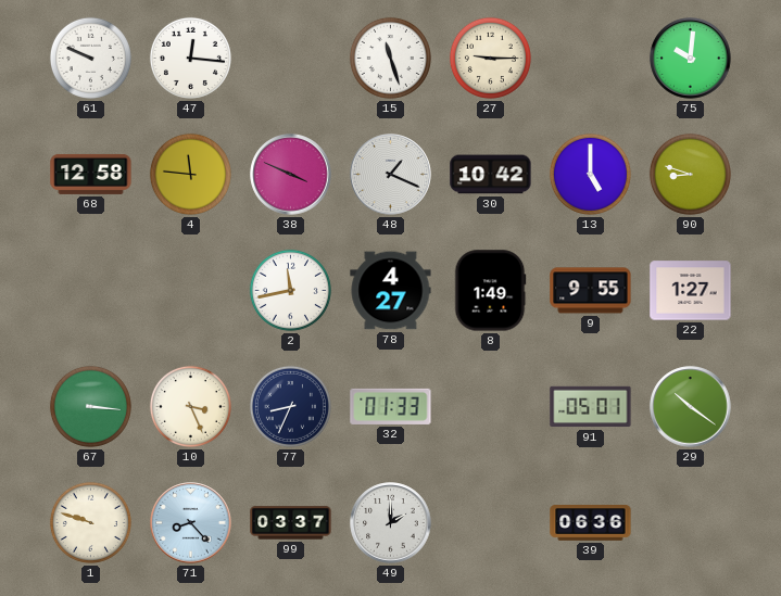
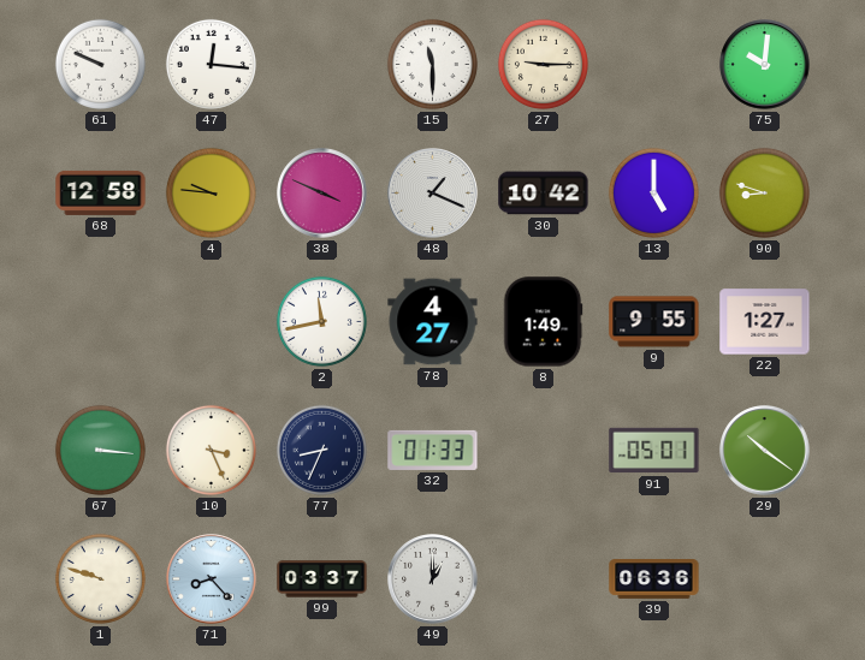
15: 11:27 -> 11:30 (432, 64)
4: 11:46 -> 9:46 (211, 192)
49: 2:00 -> 1:00 (433, 579)
